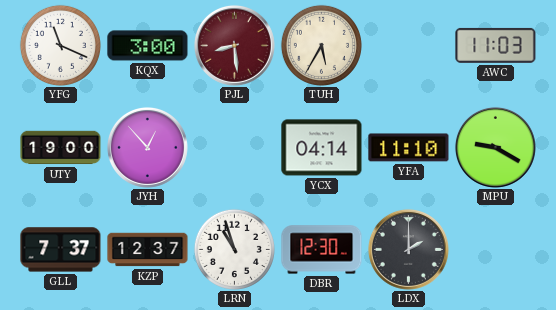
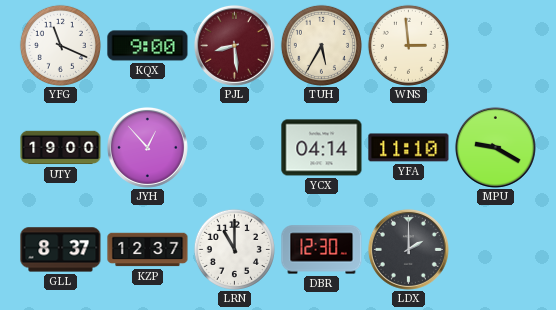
KQX: 3:00 -> 9:00 (148, 46)
WNS: none -> 2:59 (408, 45)
AWC: 11:03 -> none (496, 45)
GLL: 7:37 -> 8:37 (61, 250)
LRN: 10:57 -> 11:00 (234, 249)
